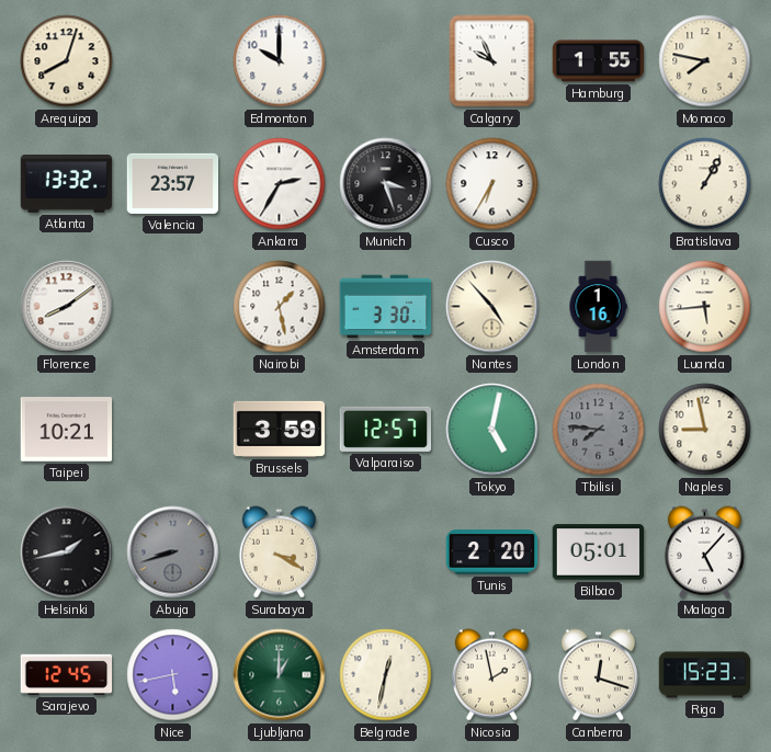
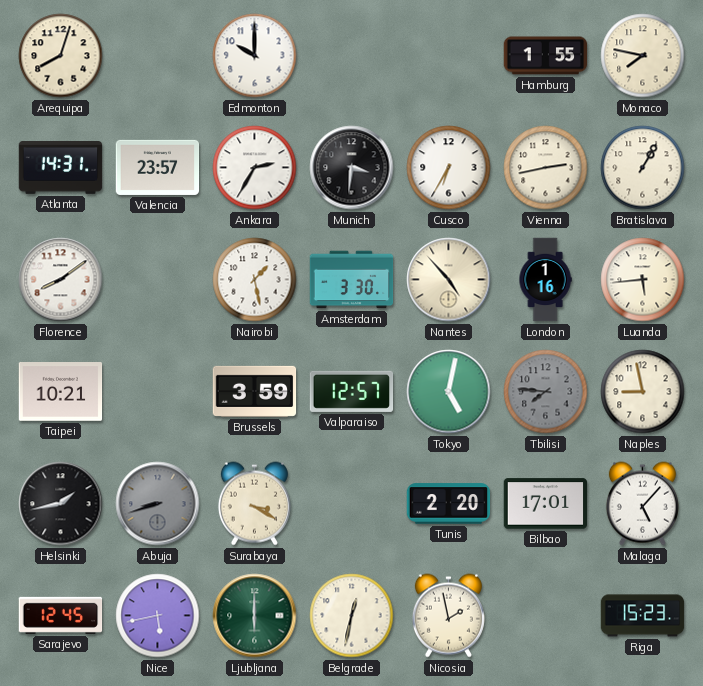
Calgary: 9:56 -> none (492, 61)
Atlanta: 13:32 -> 14:31 (61, 168)
Munich: 3:27 -> 3:31 (352, 168)
Vienna: none -> 2:43 (546, 168)
Bilbao: 05:01 -> 17:01 (546, 504)
Ljubljana: 1:00 -> 6:00 (255, 616)
Canberra: 12:18 -> none (598, 675)
